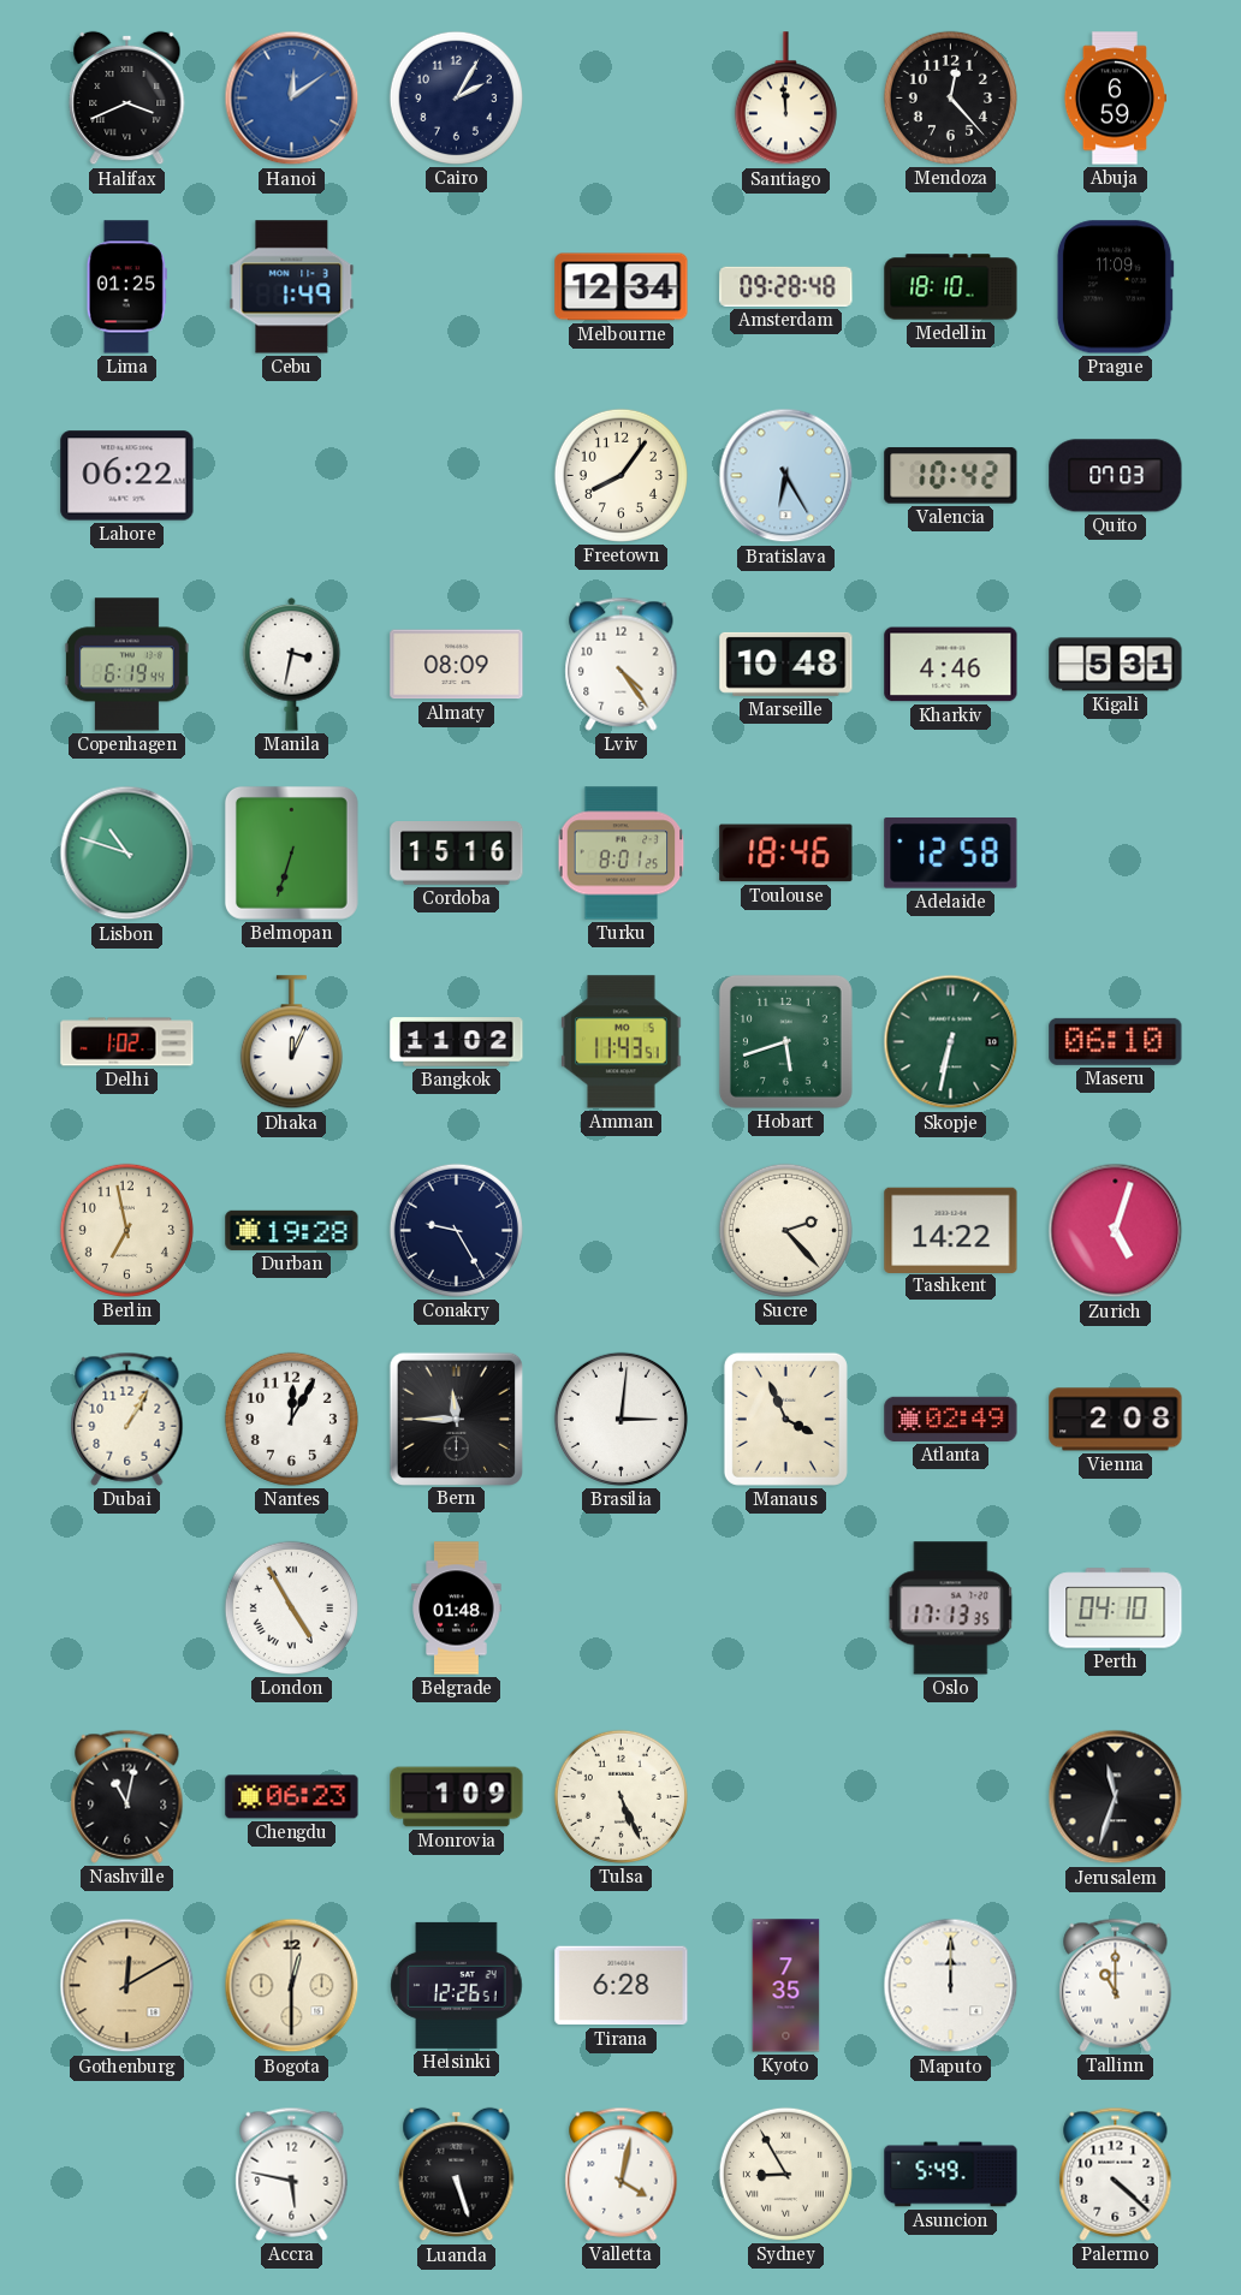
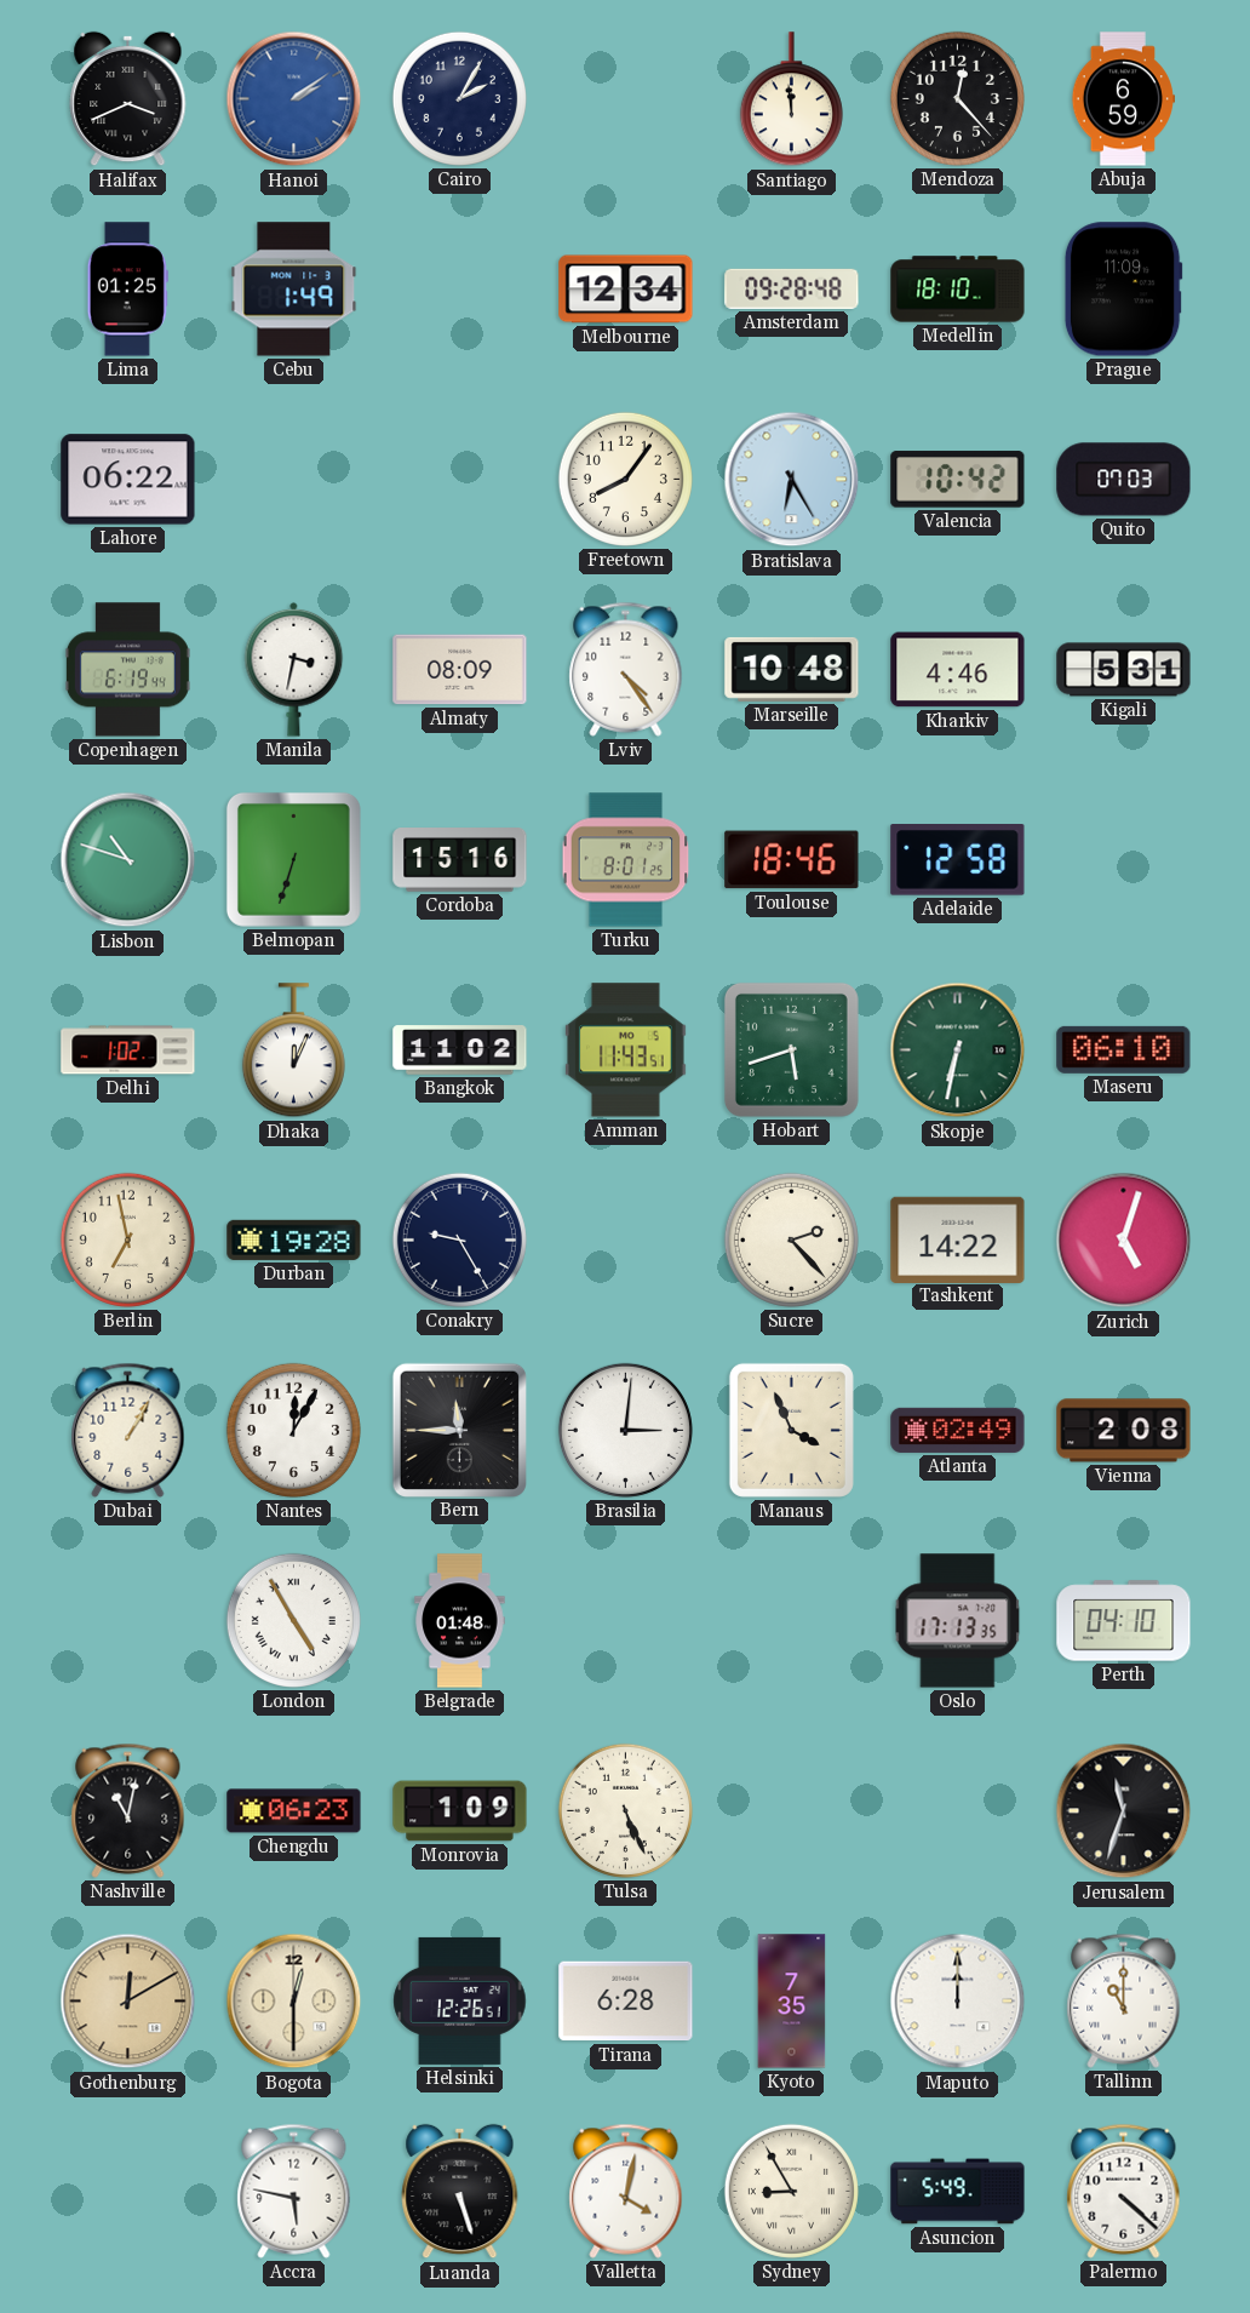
Hanoi: 12:09 -> 2:09 (294, 99)
